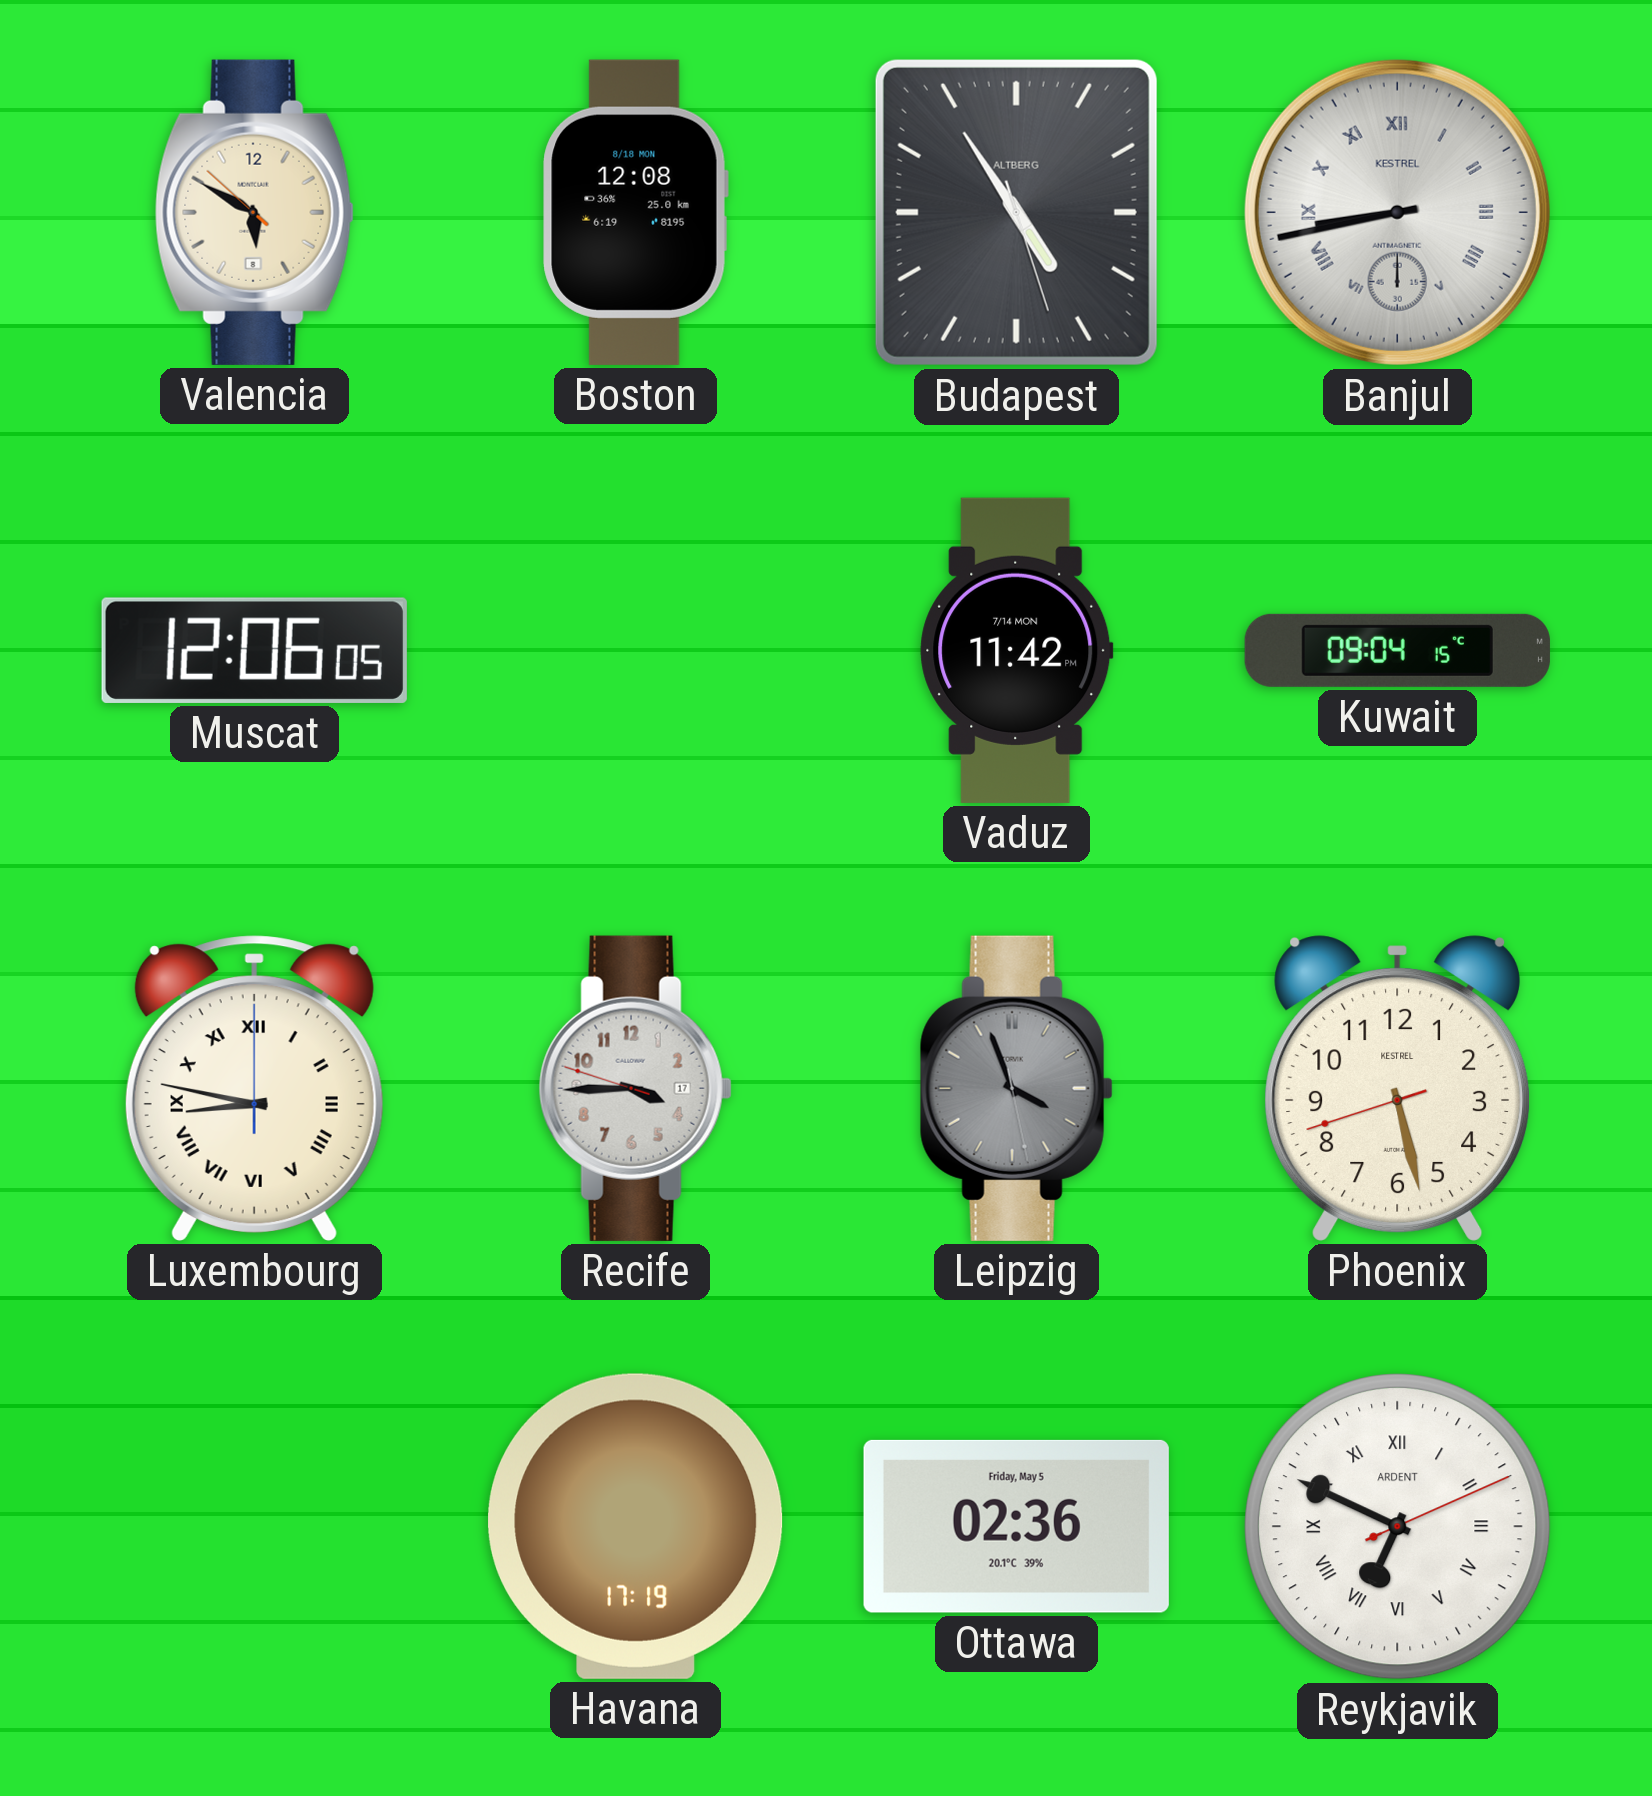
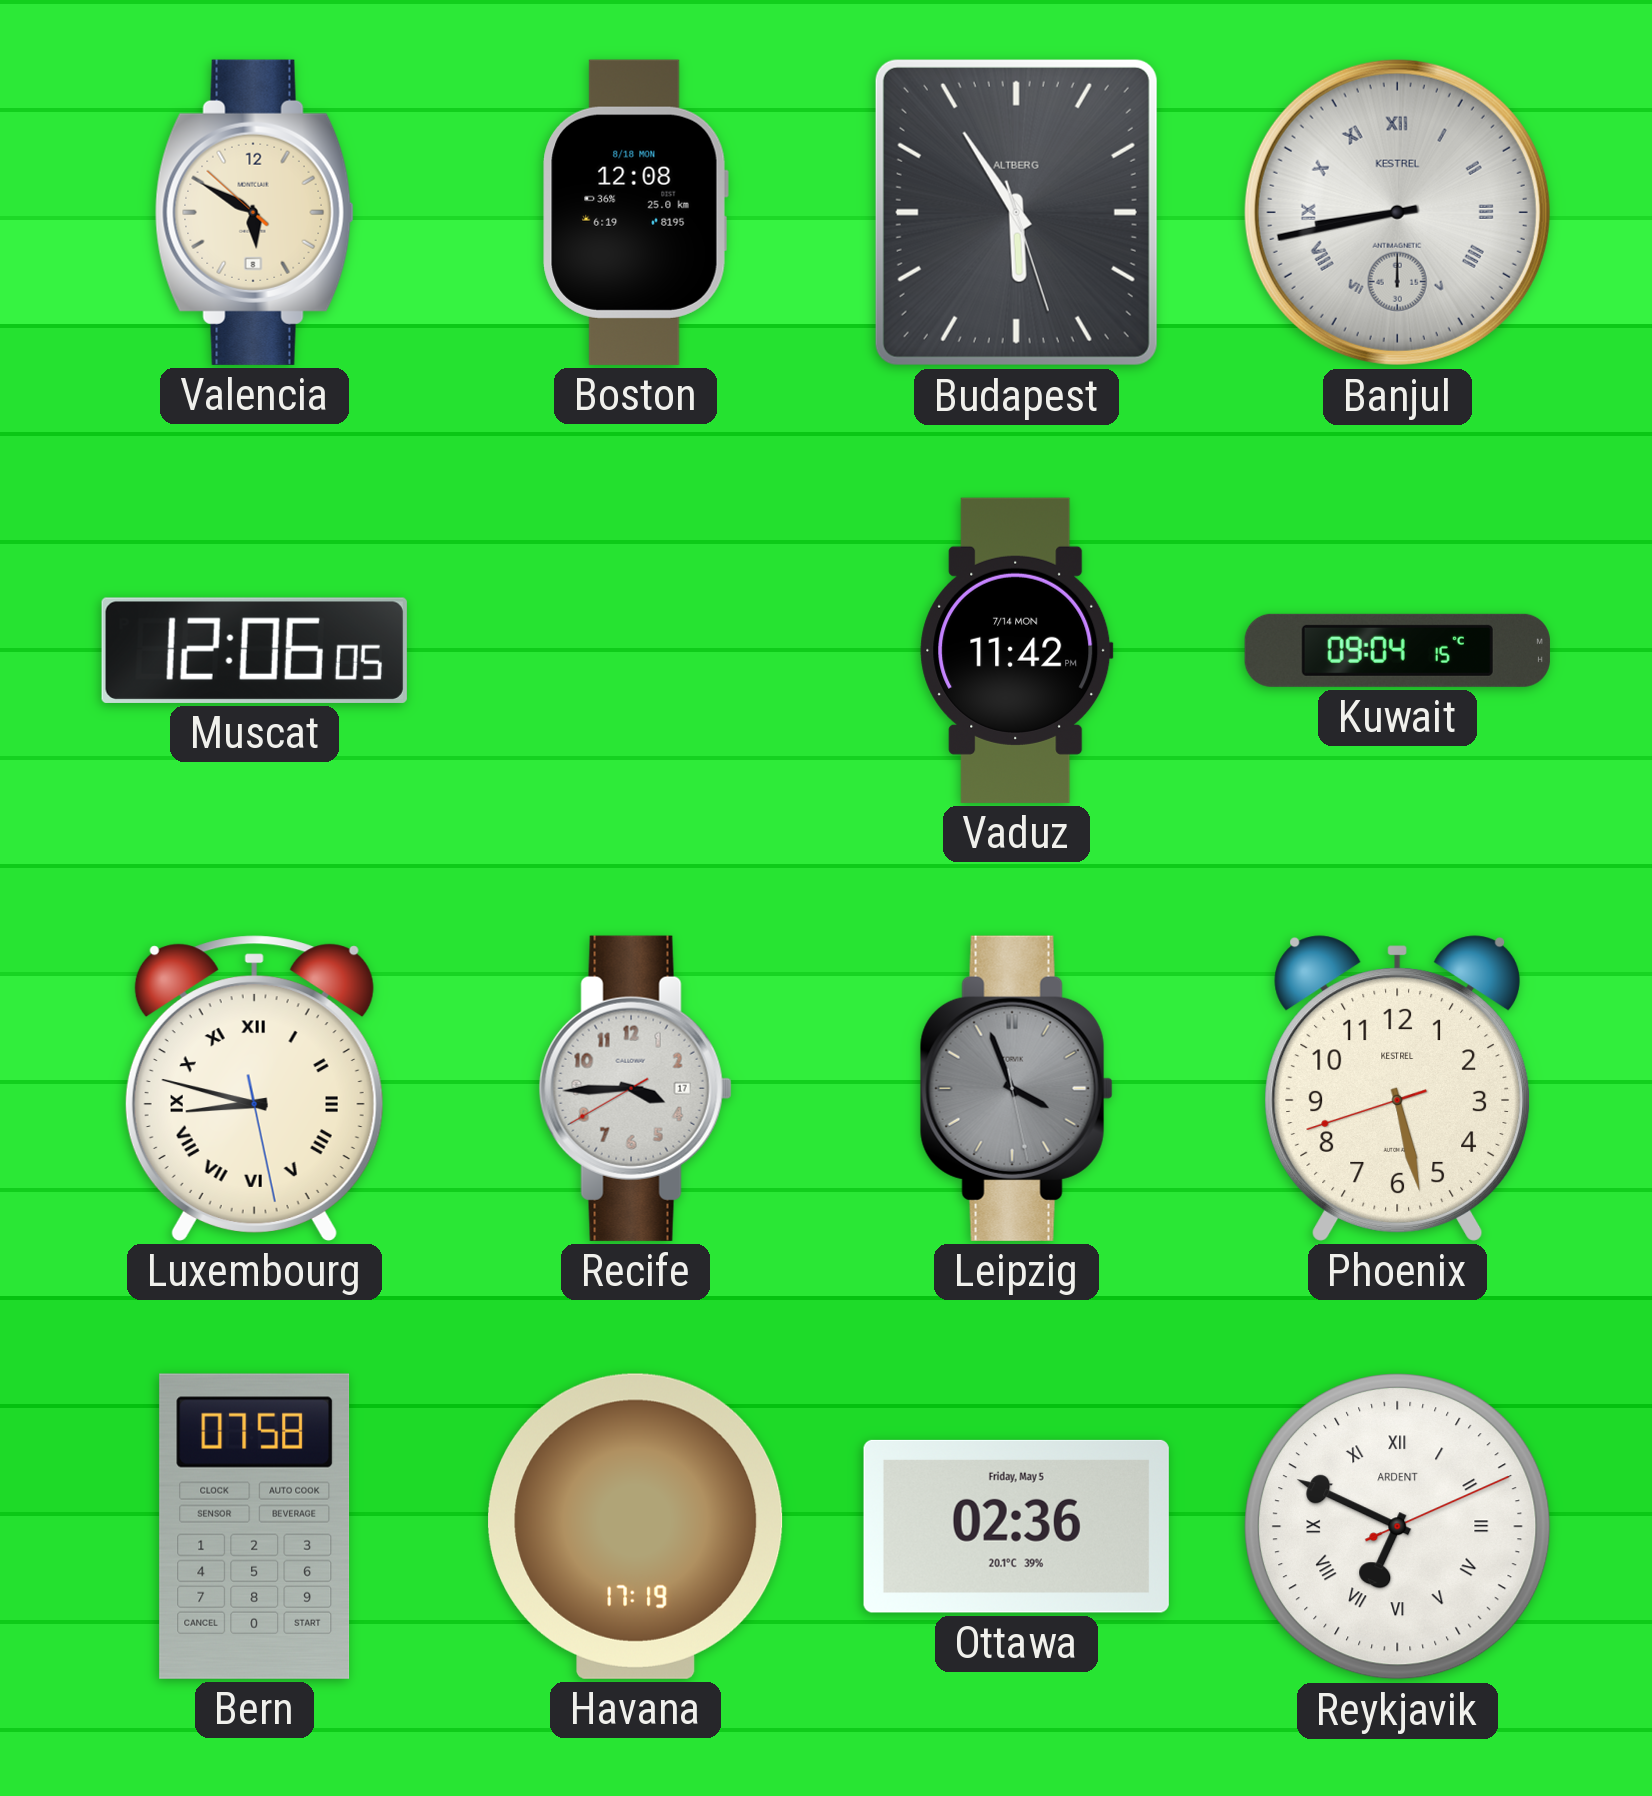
Budapest: 4:54 -> 5:54 (1016, 212)
Luxembourg: 8:47:00 -> 8:47:28 (254, 1088)
Recife: 3:44:48 -> 3:44:40 (635, 1088)
Bern: none -> 07:58 (255, 1526)
